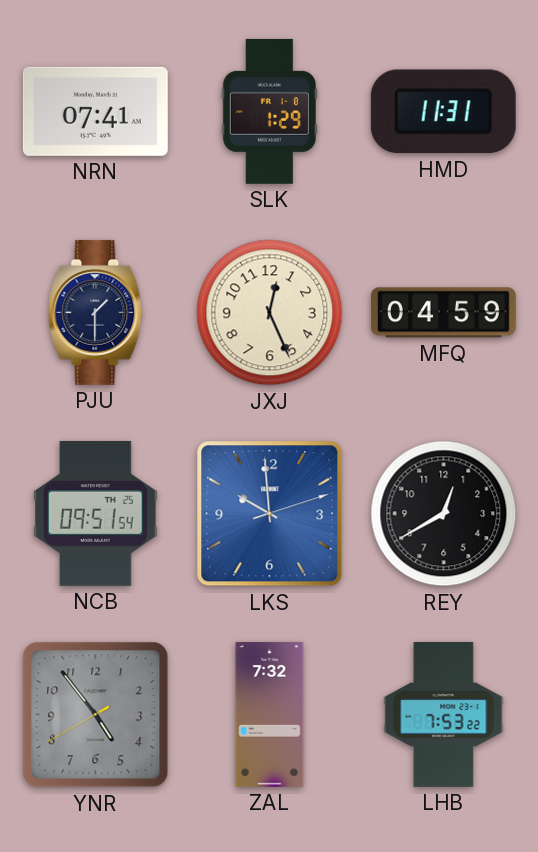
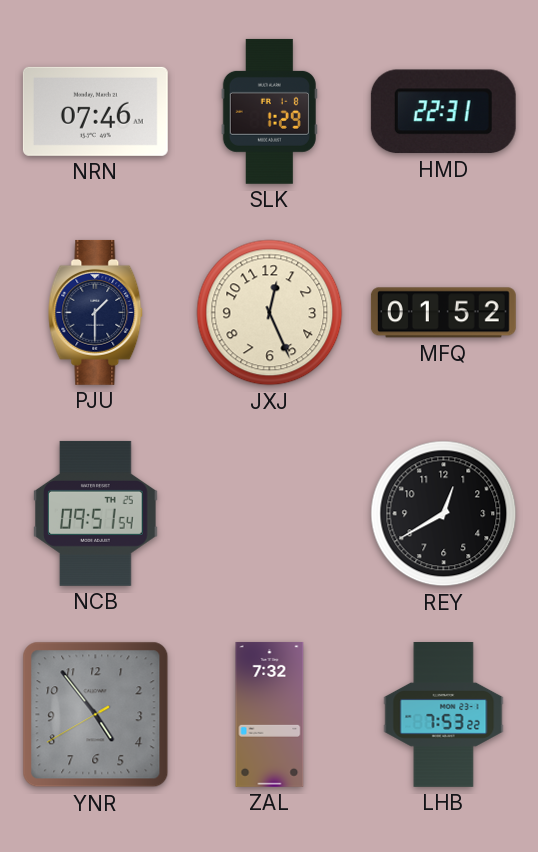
NRN: 07:41 -> 07:46 (95, 111)
HMD: 11:31 -> 22:31 (443, 112)
MFQ: 04:59 -> 01:52 (443, 313)
LKS: 9:59 -> none (270, 514)
